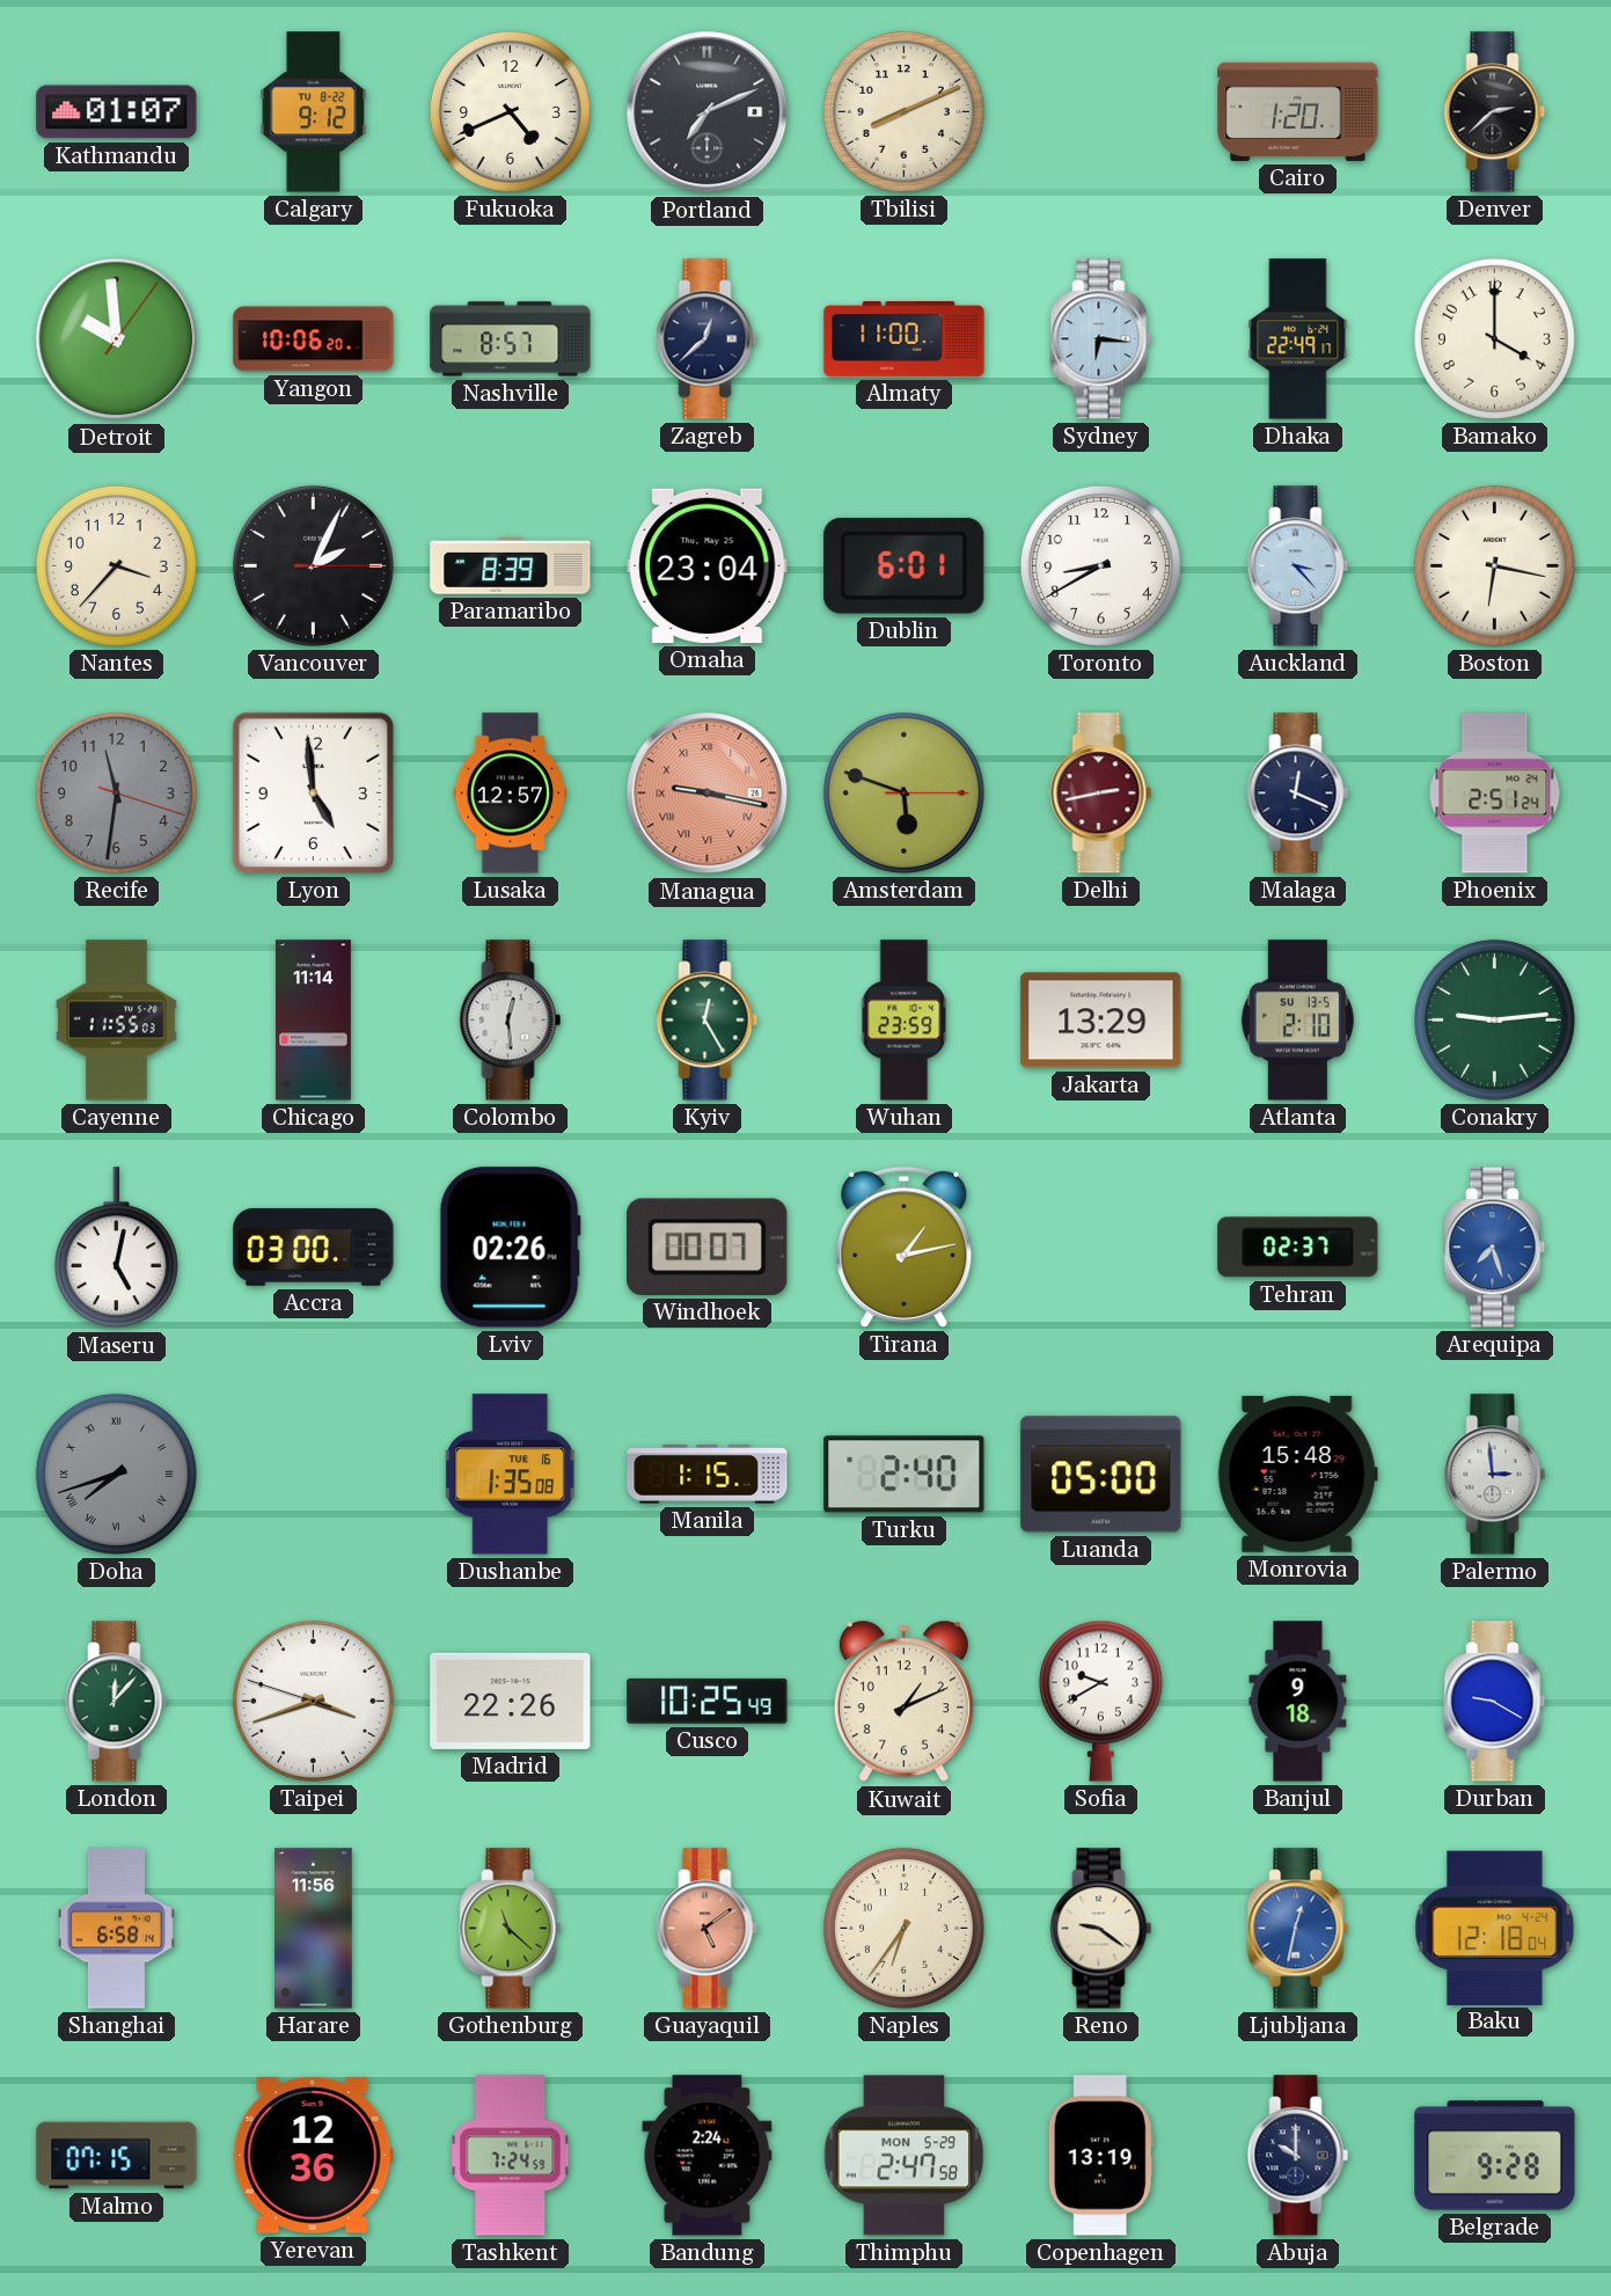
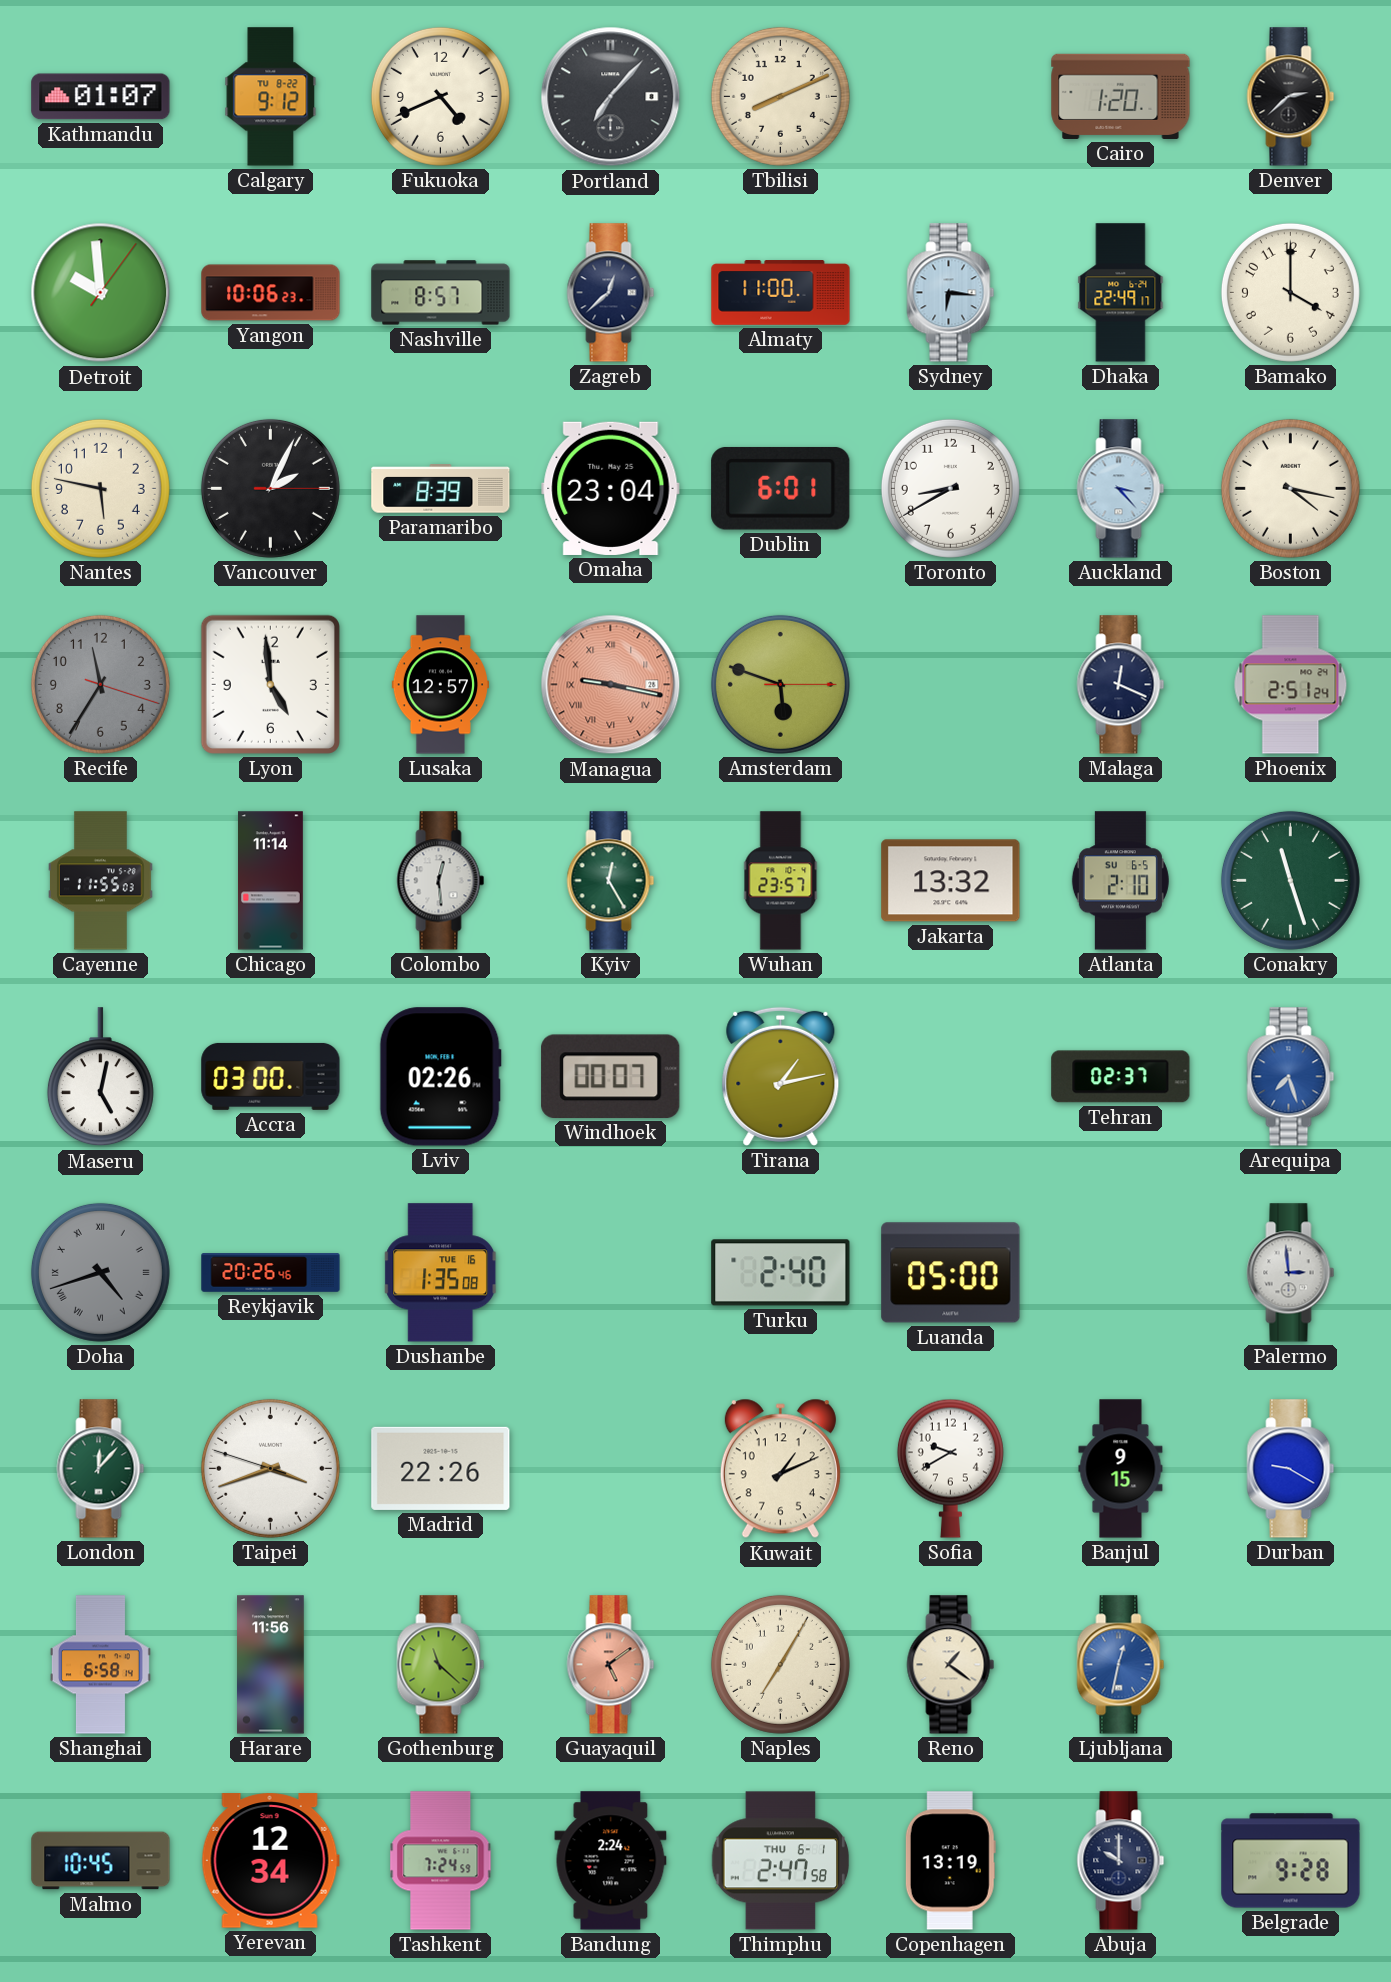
Portland: 7:11 -> 7:07 (611, 97)
Yangon: 10:06:20 -> 10:06:23 (271, 293)
Nantes: 3:37 -> 5:47 (100, 488)
Boston: 6:17 -> 4:17 (1290, 488)
Recife: 11:31 -> 11:35 (100, 684)
Delhi: 2:43 -> none (1101, 794)
Wuhan: 23:59 -> 23:57 (781, 881)
Jakarta: 13:29 -> 13:32 (951, 881)
Atlanta date: SU 13-5 -> SU 6-5 (1120, 881)
Conakry: 9:14 -> 11:27 (1290, 880)
Doha: 7:42 -> 4:42 (100, 1272)
Reykjavik: none -> 20:26 (271, 1273)
Manila: 1:15 -> none (708, 1475)
Monrovia: 15:48 -> none (1297, 1474)
Cusco: 10:25 -> none (708, 1701)
Banjul: 9:18 -> 9:15 (1121, 1469)
Naples: 6:36 -> 7:05 (780, 1664)
Reno: 9:21 -> 1:21 (951, 1665)
Baku: 12:18 -> none (1495, 1928)
Malmo: 07:15 -> 10:45 (101, 1861)
Yerevan: 12:36 -> 12:34 (270, 1861)
Thimphu date: MON 5-29 -> THU 6-1 (781, 1861)
